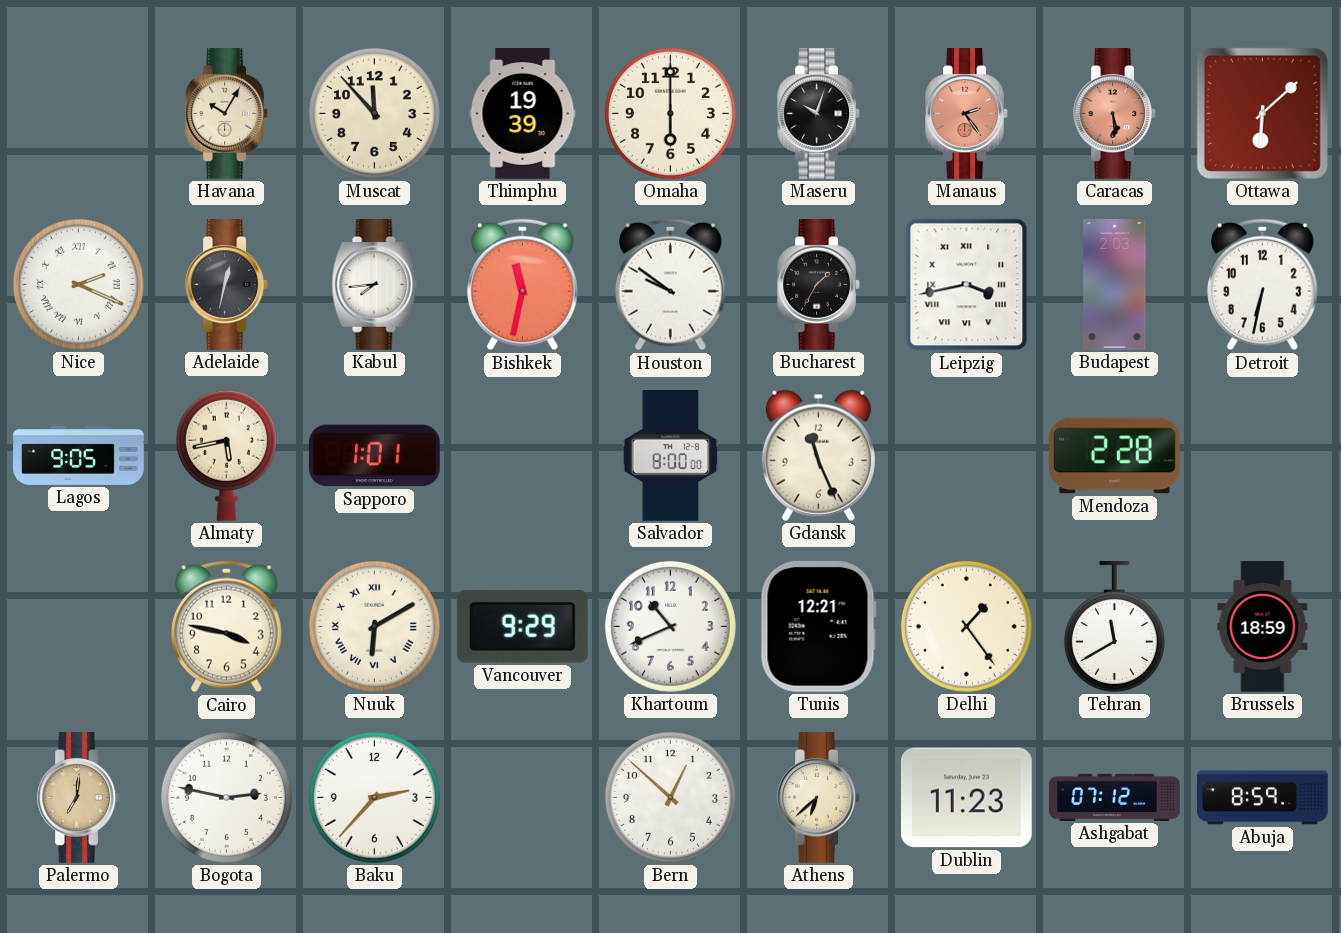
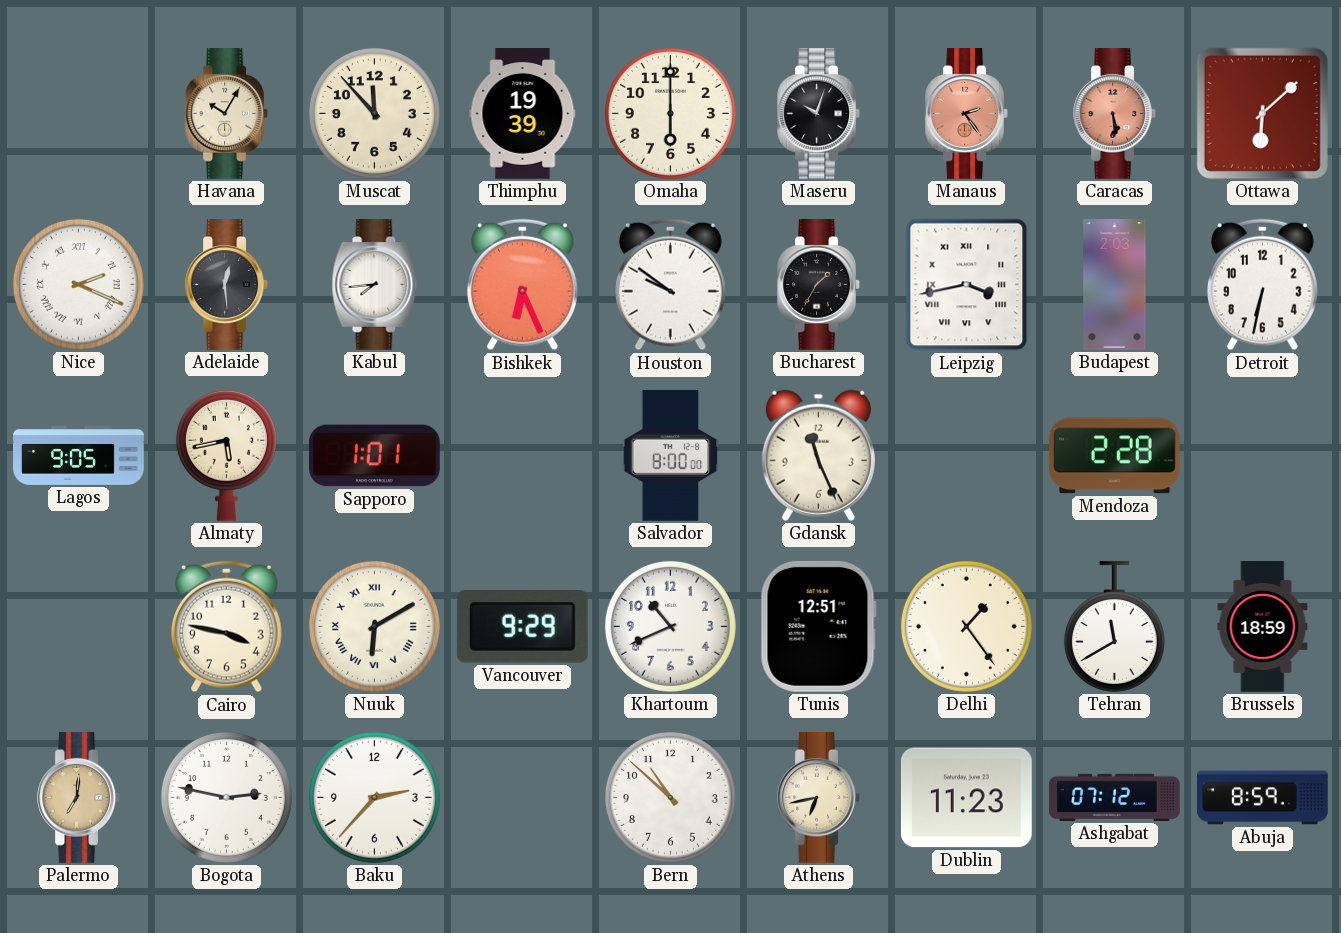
Adelaide: 12:32 -> 12:29 (226, 285)
Bishkek: 11:32 -> 6:26 (523, 285)
Tunis: 12:21 -> 12:51 (818, 626)
Bern: 12:52 -> 10:52 (670, 797)
Athens: 6:38 -> 6:43 (818, 798)
